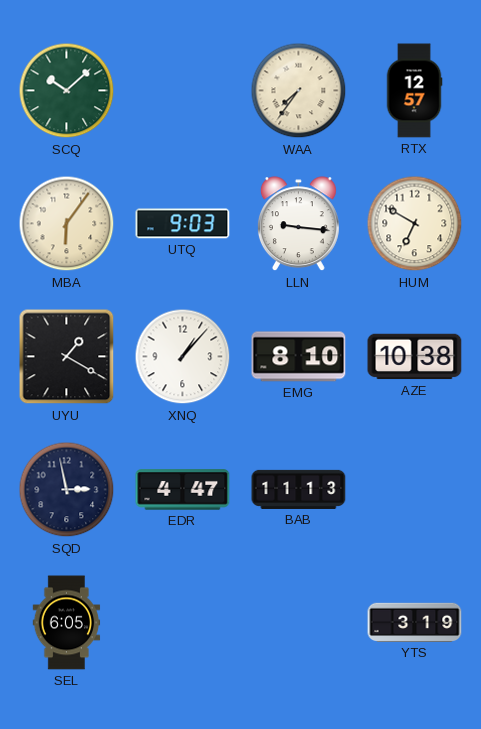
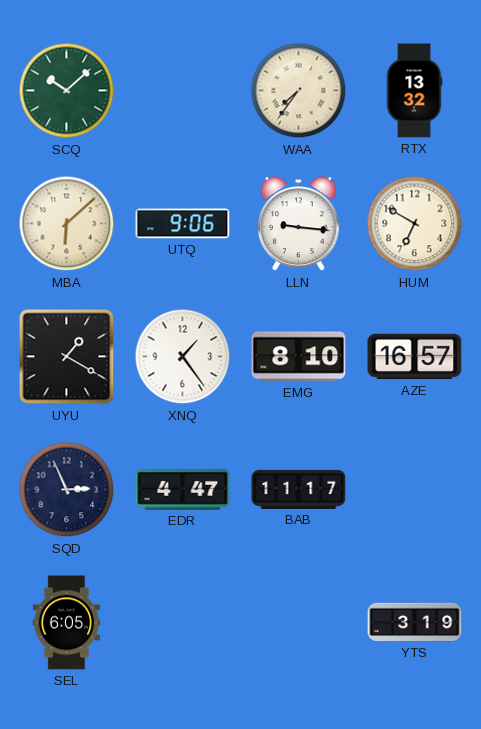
RTX: 12:57 -> 13:32 (414, 91)
MBA: 6:06 -> 6:08 (67, 224)
UTQ: 9:03 -> 9:06 (183, 224)
XNQ: 1:07 -> 1:24 (183, 357)
AZE: 10:38 -> 16:57 (415, 357)
SQD: 2:58 -> 2:56 (67, 490)
BAB: 11:13 -> 11:17 (299, 489)
